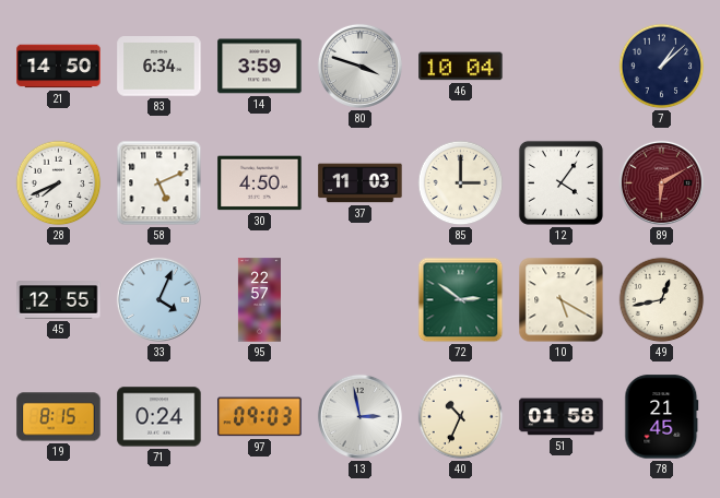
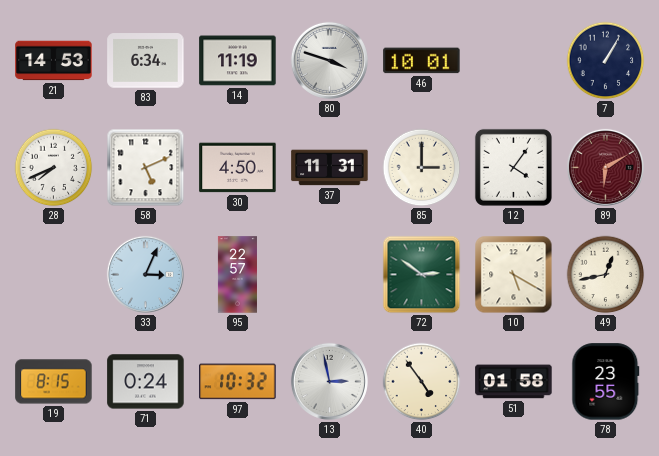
21: 14:50 -> 14:53 (54, 61)
14: 3:59 -> 11:19 (238, 61)
46: 10:04 -> 10:01 (422, 61)
7: 1:08 -> 1:05 (606, 61)
37: 11:03 -> 11:31 (330, 168)
45: 12:55 -> none (59, 300)
33: 4:04 -> 3:04 (145, 274)
97: 09:03 -> 10:32 (238, 382)
40: 10:34 -> 4:54 (422, 382)
78: 21:45 -> 23:55 (606, 382)
